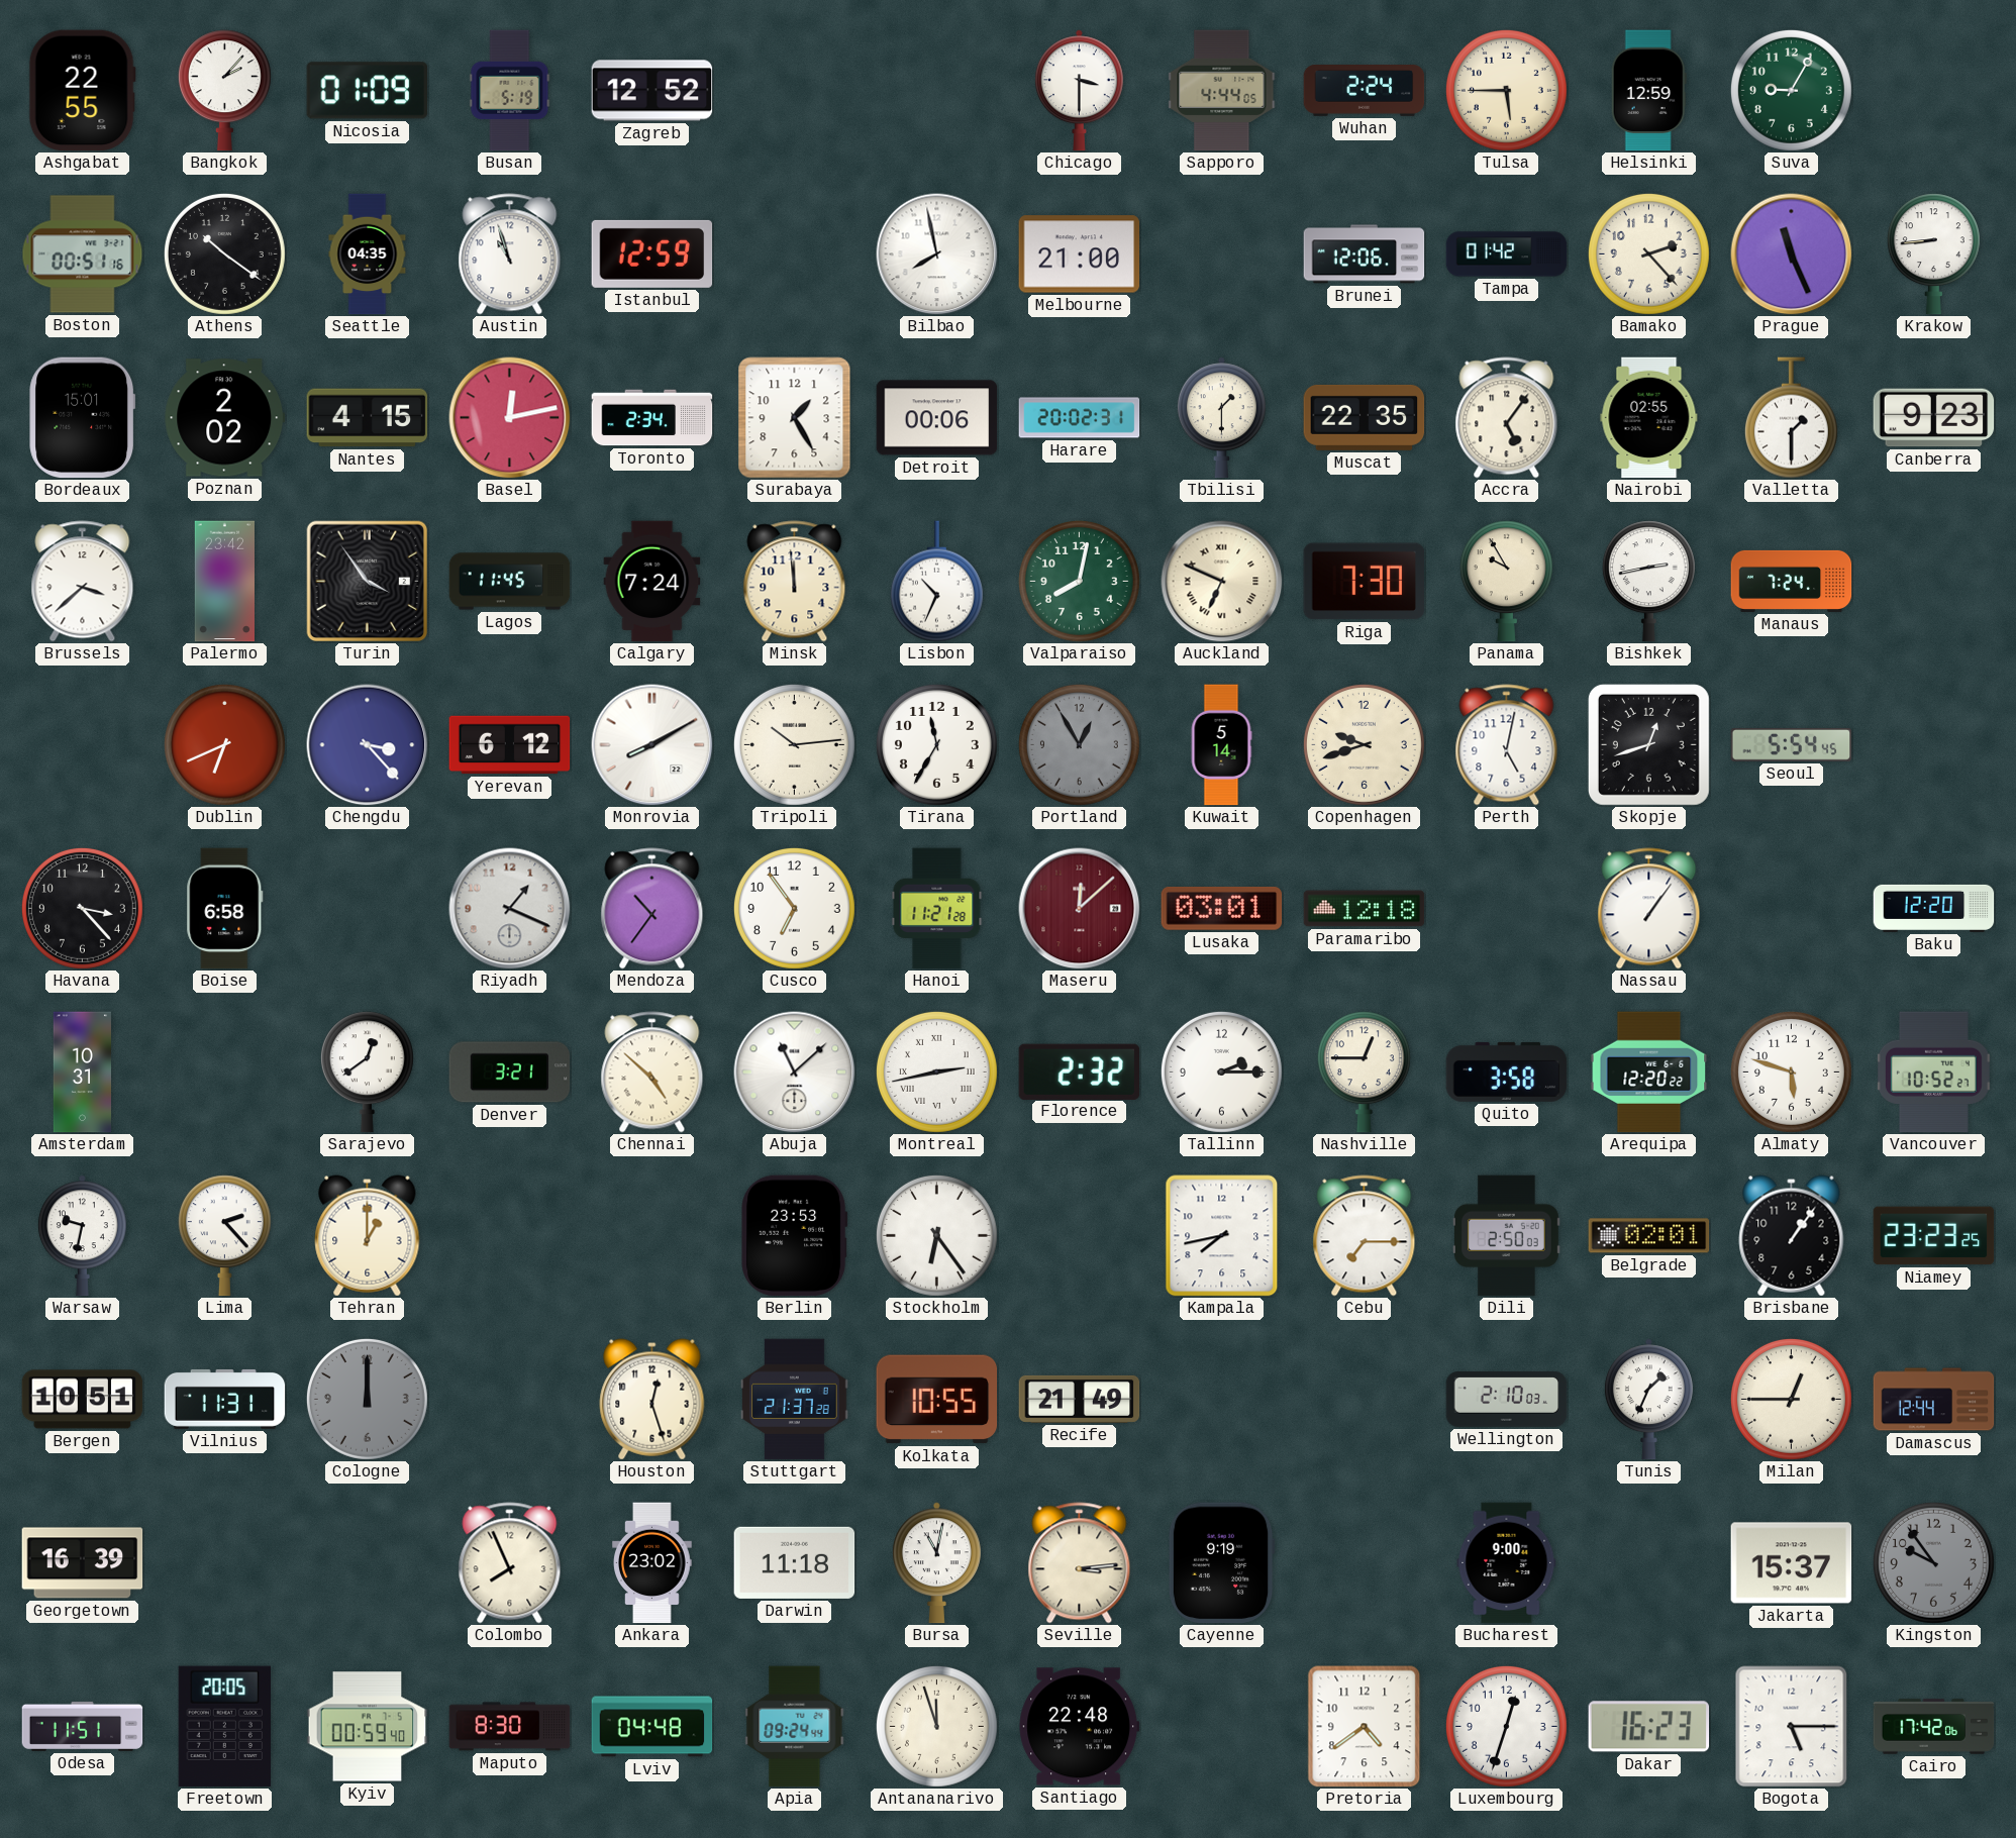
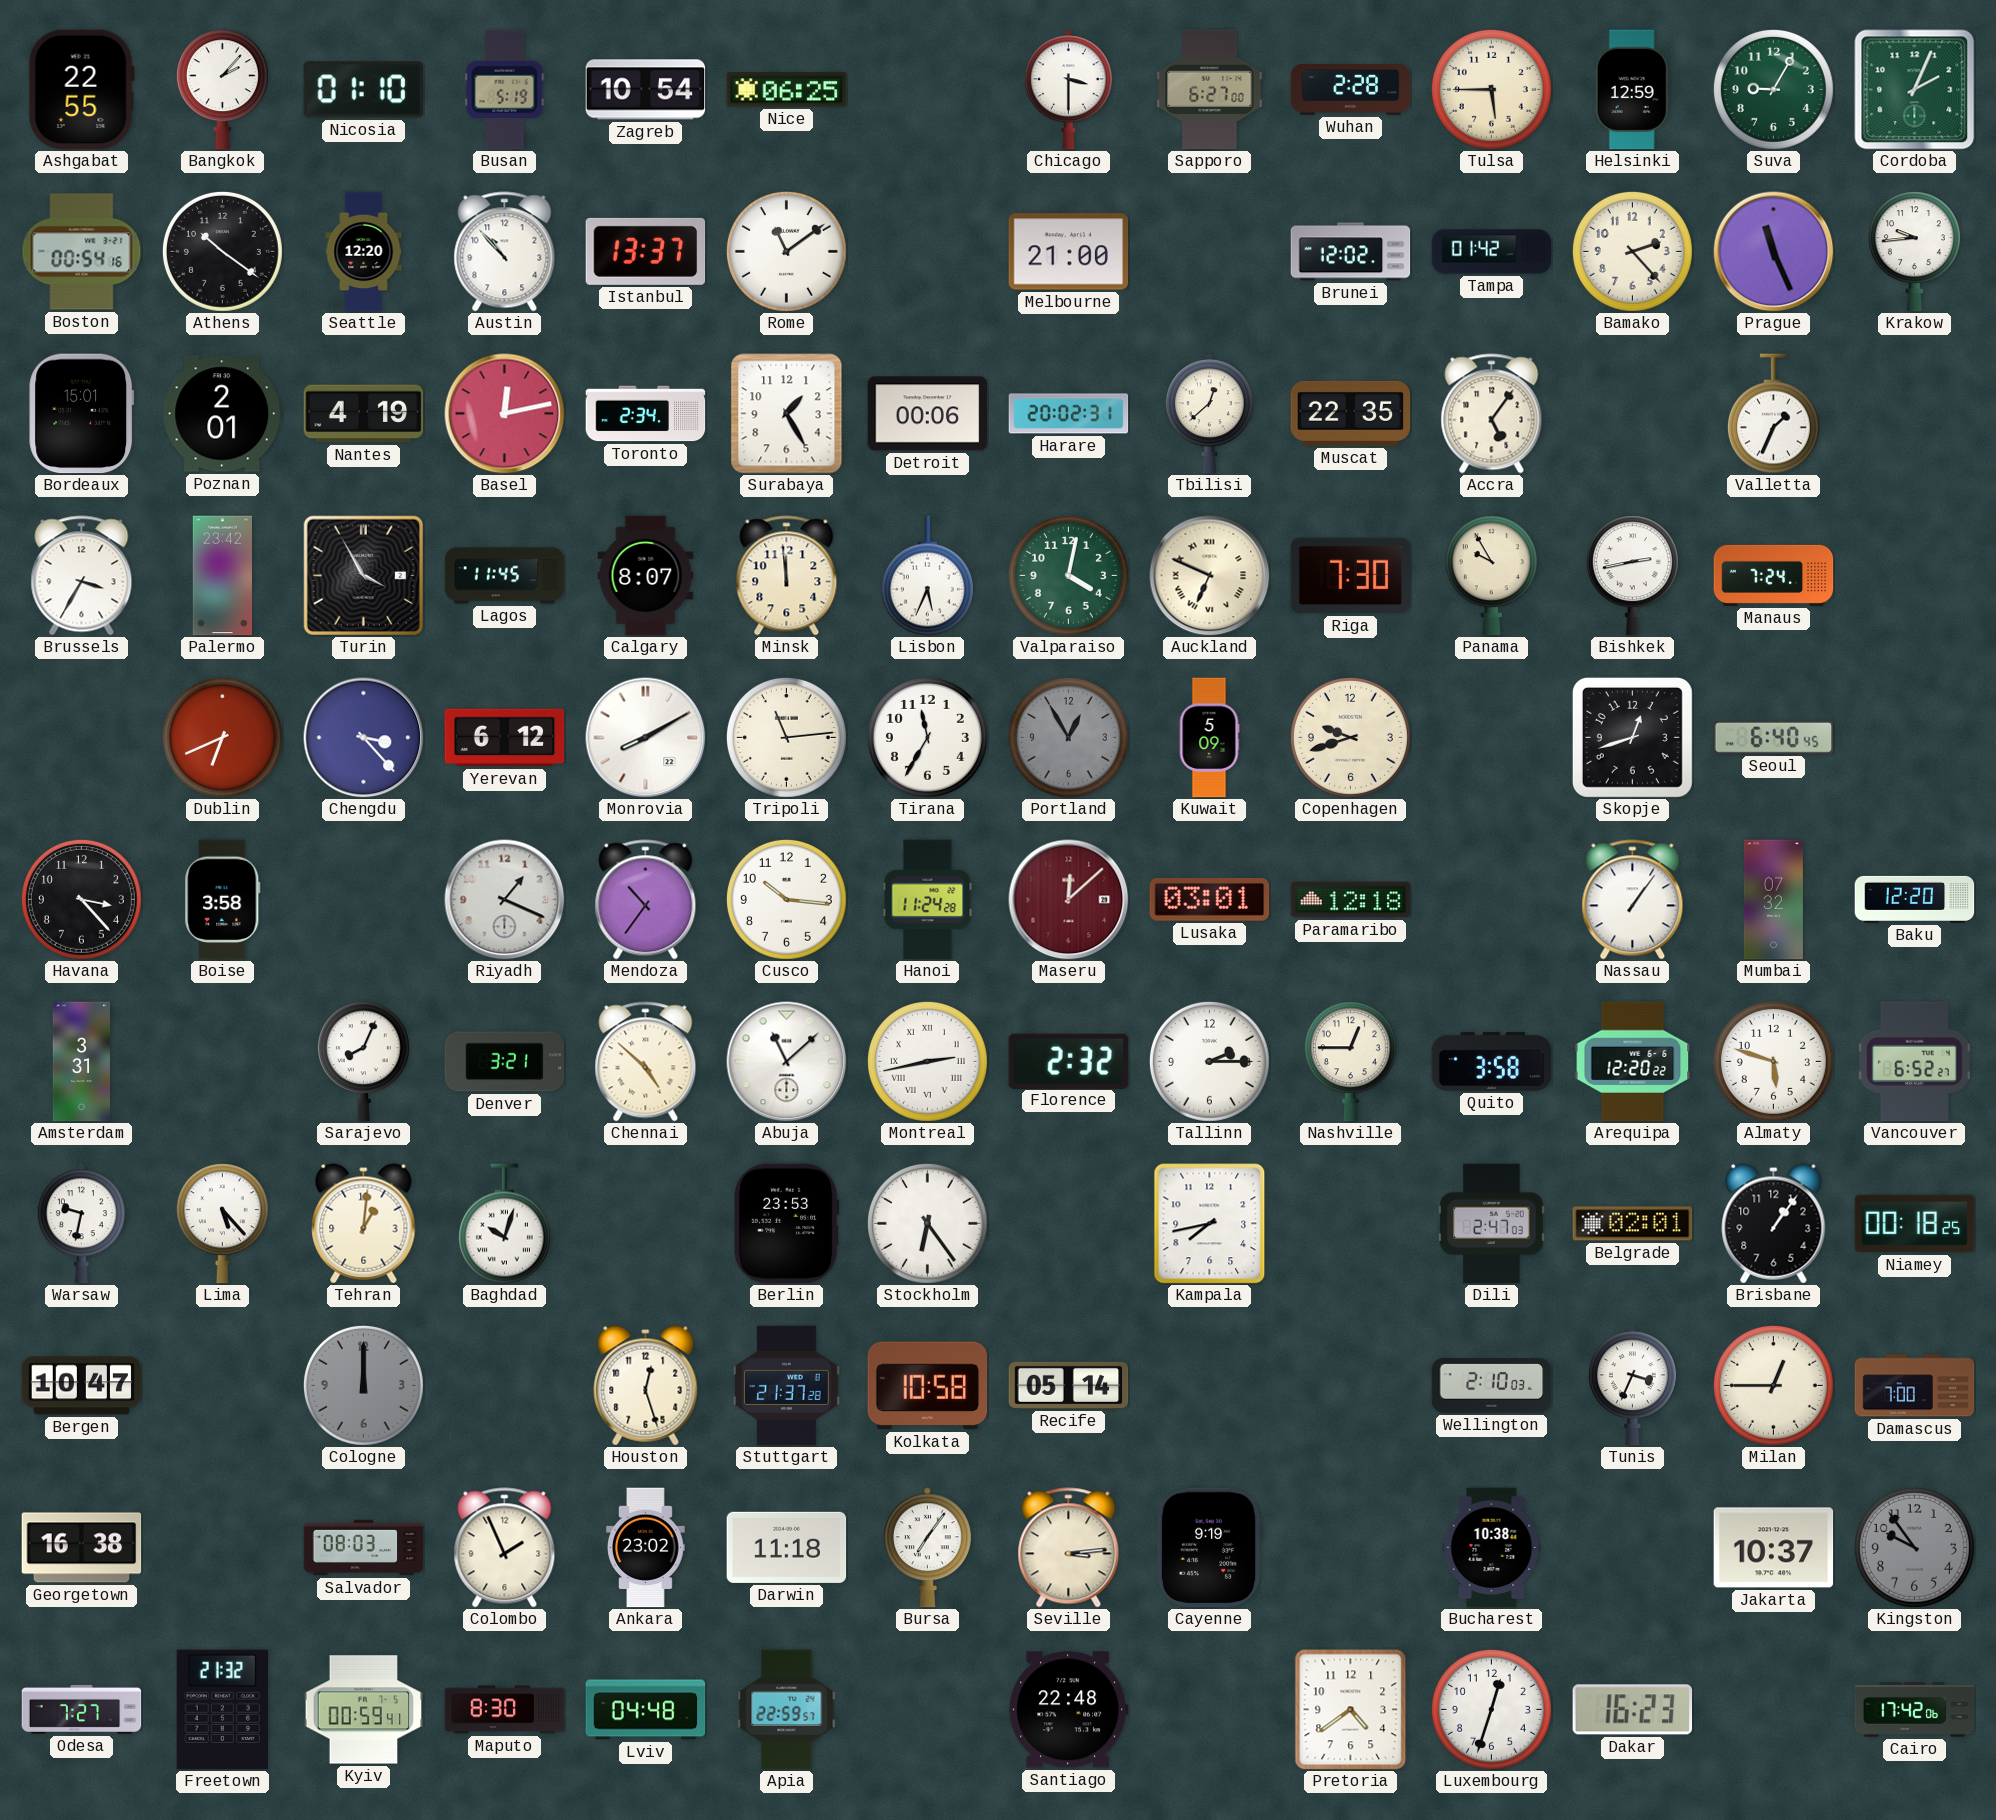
Nicosia: 01:09 -> 01:10 (363, 90)
Zagreb: 12:52 -> 10:54 (646, 90)
Nice: none -> 06:25 (787, 90)
Sapporo: 4:44 -> 6:27 (1210, 90)
Wuhan: 2:24 -> 2:28 (1351, 90)
Cordoba: none -> 2:04 (1915, 90)
Boston: 00:51 -> 00:54 (82, 252)
Seattle: 04:35 -> 12:20 (364, 252)
Austin: 10:57 -> 10:53 (505, 252)
Istanbul: 12:59 -> 13:37 (646, 251)
Rome: none -> 11:09 (786, 251)
Bilbao: 7:58 -> none (937, 254)
Brunei: 12:06 -> 12:02 (1351, 252)
Krakow: 8:44 -> 9:44 (1914, 252)
Poznan: 2:02 -> 2:01 (223, 414)
Nantes: 4:15 -> 4:19 (364, 414)
Tbilisi: 1:30 -> 12:38 (1209, 414)
Nairobi: 02:55 -> none (1649, 418)
Valletta: 1:30 -> 1:34 (1773, 414)
Canberra: 9:23 -> none (1934, 418)
Brussels: 3:38 -> 3:35 (82, 576)
Turin: 3:54 -> 3:55 (363, 575)
Calgary: 7:24 -> 8:07 (646, 576)
Lisbon: 10:34 -> 5:34 (927, 576)
Valparaiso: 8:02 -> 4:02 (1068, 575)
Tripoli: 10:14 -> 11:14 (786, 737)
Kuwait: 5:14 -> 5:09 (1209, 738)
Perth: 5:02 -> none (1507, 745)
Seoul: 5:54 -> 6:40 (1774, 737)
Boise: 6:58 -> 3:58 (223, 900)
Cusco: 6:54 -> 10:16 (786, 899)
Hanoi: 11:21 -> 11:24 (928, 900)
Mumbai: none -> 07:32 (1773, 900)
Amsterdam: 10:31 -> 3:31 (82, 1062)
Sarajevo: 12:39 -> 8:04 (363, 1062)
Vancouver: 10:52 -> 6:52 (1914, 1062)
Lima: 2:23 -> 5:23 (222, 1224)
Tehran: 1:00 -> 1:01 (364, 1224)
Baghdad: none -> 10:03 (504, 1224)
Cebu: 7:15 -> none (1365, 1236)
Dili: 2:50 -> 2:47 (1492, 1224)
Niamey: 23:23 -> 00:18 (1915, 1224)
Bergen: 10:51 -> 10:47 (82, 1386)
Vilnius: 11:31 -> none (225, 1399)
Kolkata: 10:55 -> 10:58 (928, 1386)
Recife: 21:49 -> 05:14 (1069, 1385)
Tunis: 1:34 -> 3:34 (1632, 1386)
Damascus: 12:44 -> 7:00 (1915, 1386)
Georgetown: 16:39 -> 16:38 (82, 1548)
Salvador: none -> 08:03 (364, 1548)
Colombo: 7:56 -> 1:56 (505, 1548)
Bursa: 11:02 -> 7:06 (927, 1548)
Bucharest: 9:00 -> 10:38 (1492, 1548)
Jakarta: 15:37 -> 10:37 (1774, 1548)
Odesa: 11:51 -> 7:27 (82, 1709)
Freetown: 20:05 -> 21:32 (223, 1710)
Kyiv: 00:59:40 -> 00:59:41 (364, 1710)
Apia: 09:24 -> 22:59 (787, 1710)
Antananarivo: 11:57 -> none (936, 1726)
Bogota: 5:15 -> none (1792, 1727)
